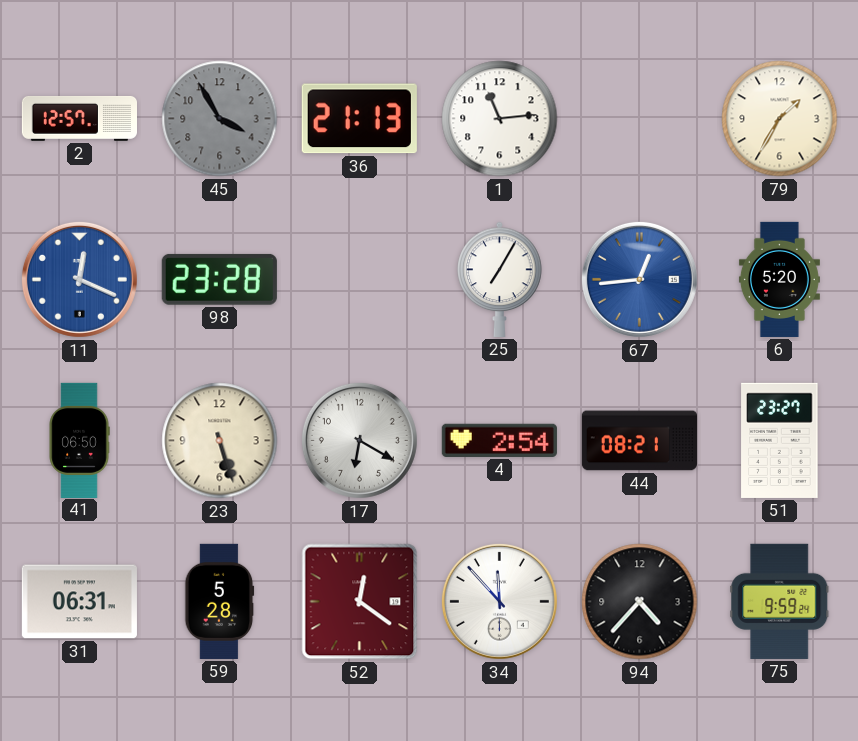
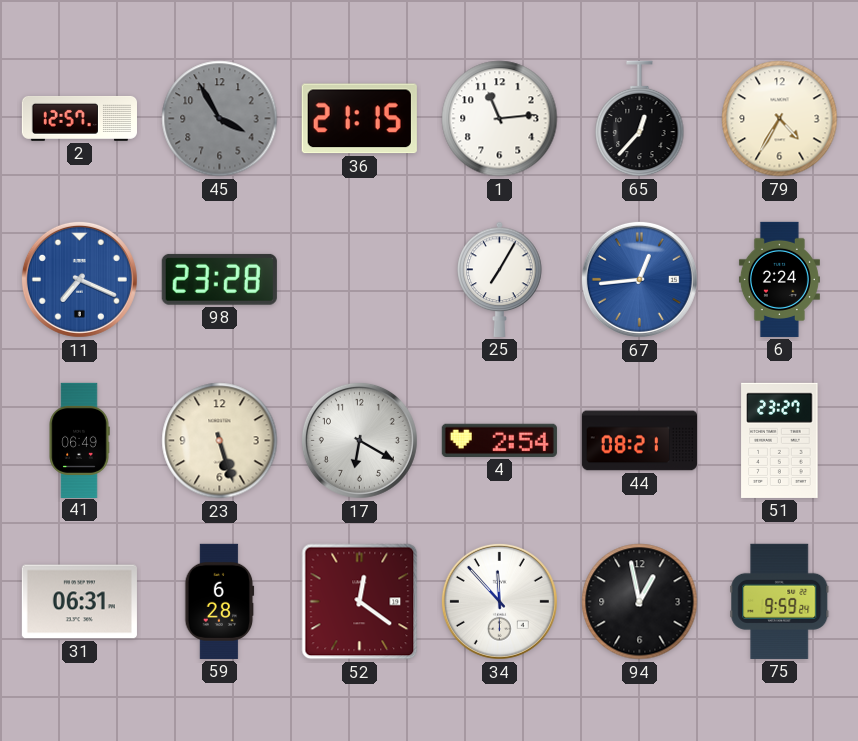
36: 21:13 -> 21:15 (359, 119)
65: none -> 12:37 (640, 119)
79: 1:35 -> 4:35 (780, 119)
11: 12:19 -> 7:19 (79, 279)
6: 5:20 -> 2:24 (779, 279)
41: 06:50 -> 06:49 (79, 440)
59: 5:28 -> 6:28 (220, 601)
94: 4:37 -> 12:58 (640, 602)
